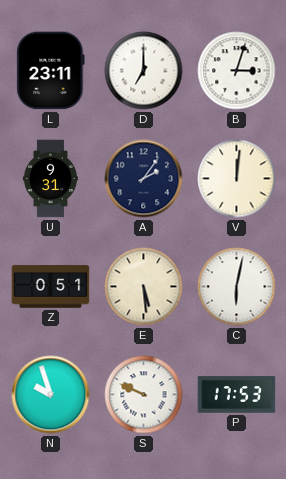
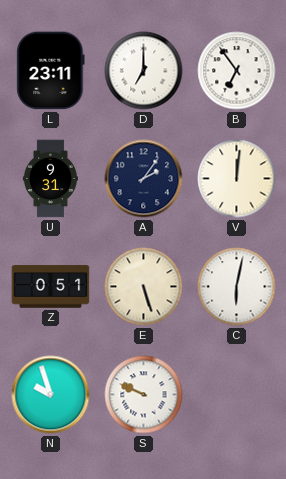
B: 3:03 -> 6:54 (237, 71)
E: 5:29 -> 5:27 (144, 287)
P: 17:53 -> none (237, 395)
